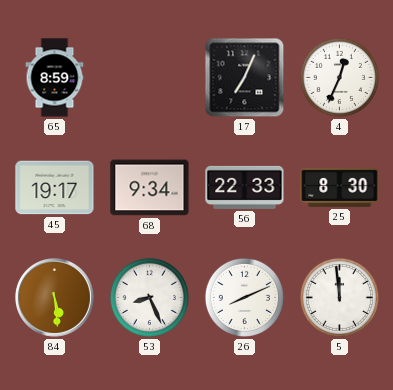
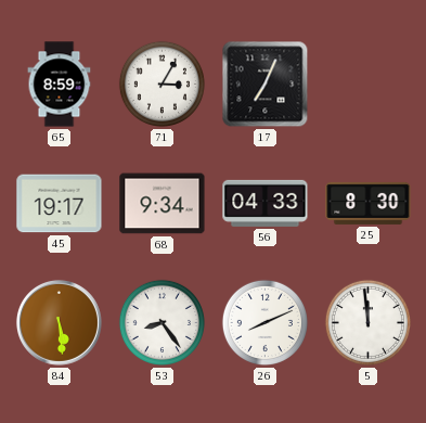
71: none -> 3:05 (162, 84)
4: 12:34 -> none (339, 77)
56: 22:33 -> 04:33 (266, 203)
53: 8:26 -> 8:24 (162, 322)
